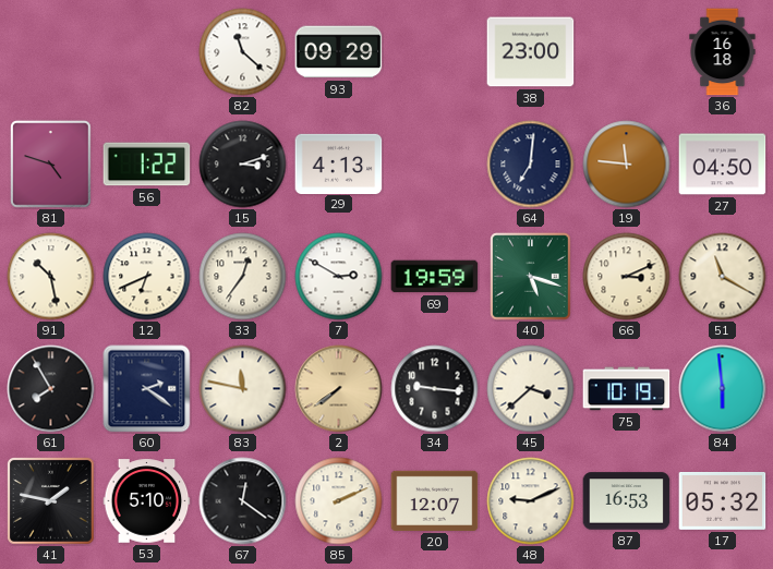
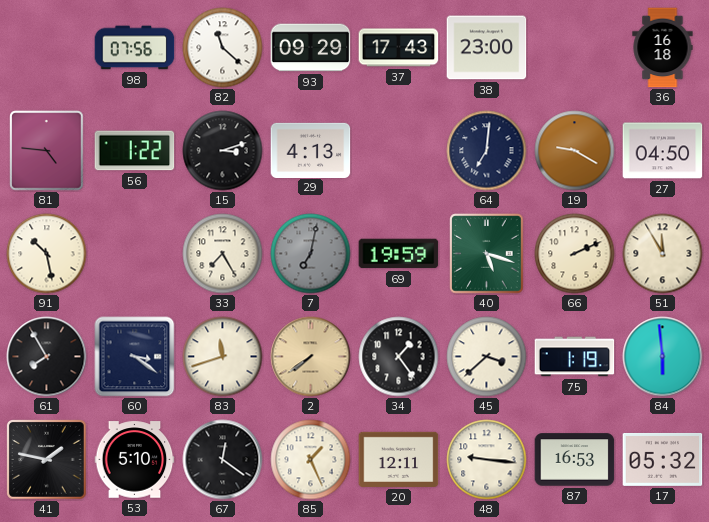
98: none -> 07:56 (135, 48)
37: none -> 17:43 (399, 48)
81: 4:48 -> 4:46 (47, 151)
19: 11:46 -> 9:20 (575, 151)
12: 6:41 -> none (147, 277)
33: 12:36 -> 7:25 (223, 254)
7: 2:50 -> 7:02 (311, 254)
7 dial: white -> grey (311, 254)
66: 3:11 -> 2:11 (575, 254)
51: 11:20 -> 11:55 (663, 254)
60: 2:21 -> 3:21 (135, 357)
83: 11:47 -> 11:42 (223, 357)
34: 9:16 -> 1:24 (399, 357)
75: 10:19 -> 1:19 (575, 357)
85: 2:11 -> 1:26 (311, 460)
20: 12:07 -> 12:11 (399, 459)
48: 9:11 -> 9:16 (487, 460)
